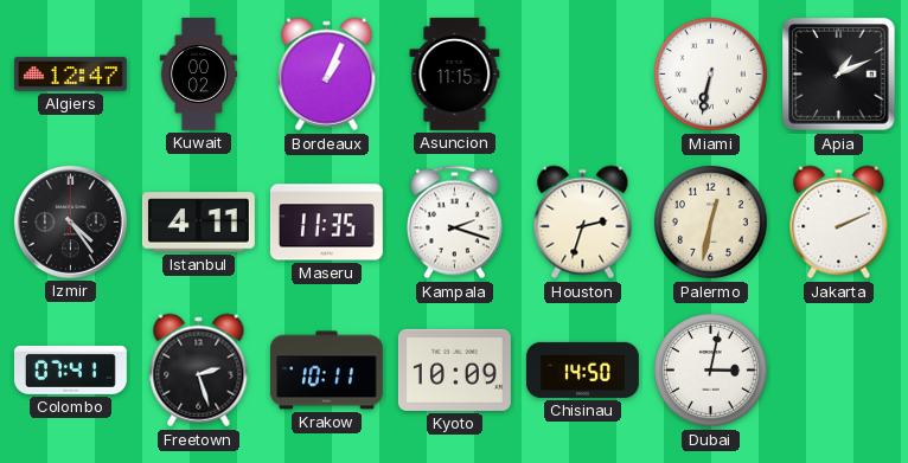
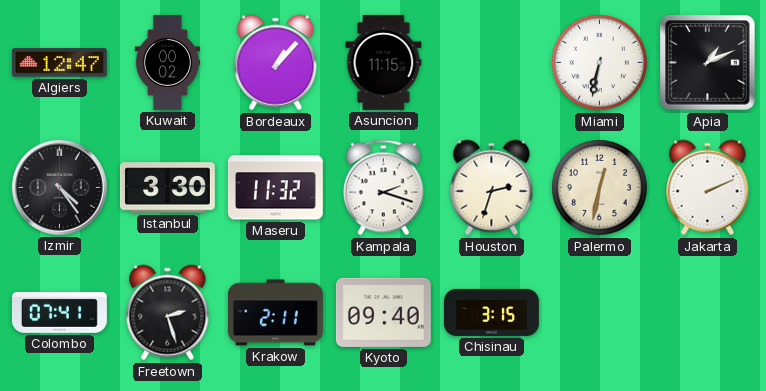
Bordeaux: 1:04 -> 1:07 (276, 63)
Istanbul: 4:11 -> 3:30 (167, 188)
Maseru: 11:35 -> 11:32 (275, 188)
Krakow: 10:11 -> 2:11 (275, 313)
Kyoto: 10:09 -> 09:40 (383, 312)
Chisinau: 14:50 -> 3:15 (491, 312)
Dubai: 3:02 -> none (711, 371)
